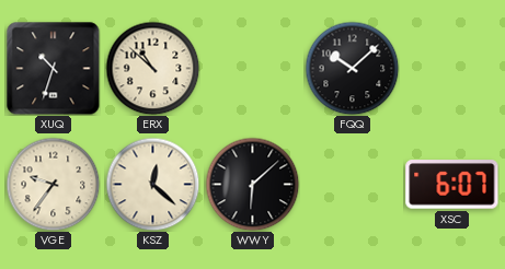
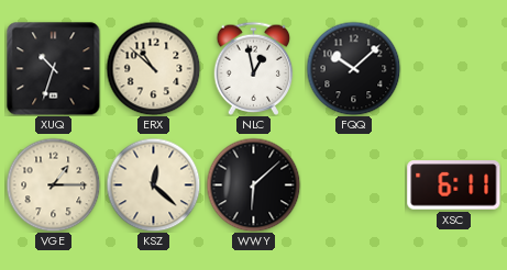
NLC: none -> 12:58 (254, 68)
VGE: 9:36 -> 1:15 (53, 184)
XSC: 6:07 -> 6:11 (454, 185)
